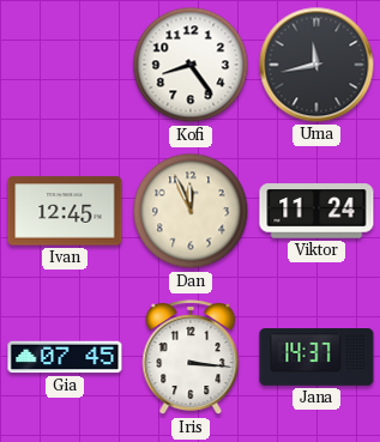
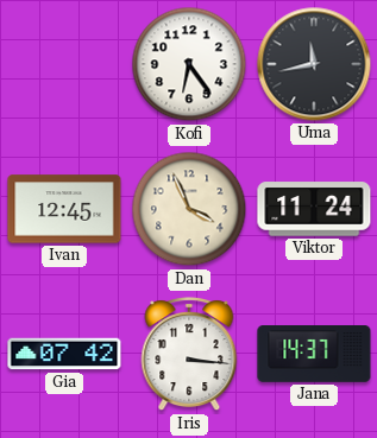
Kofi: 8:24 -> 6:24 (189, 64)
Dan: 11:56 -> 3:56 (189, 209)
Gia: 07:45 -> 07:42 (64, 354)
